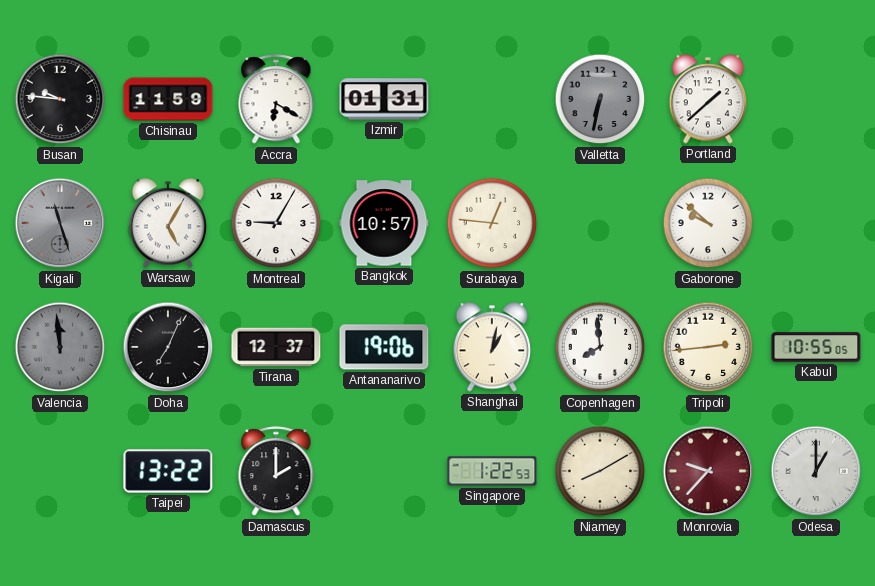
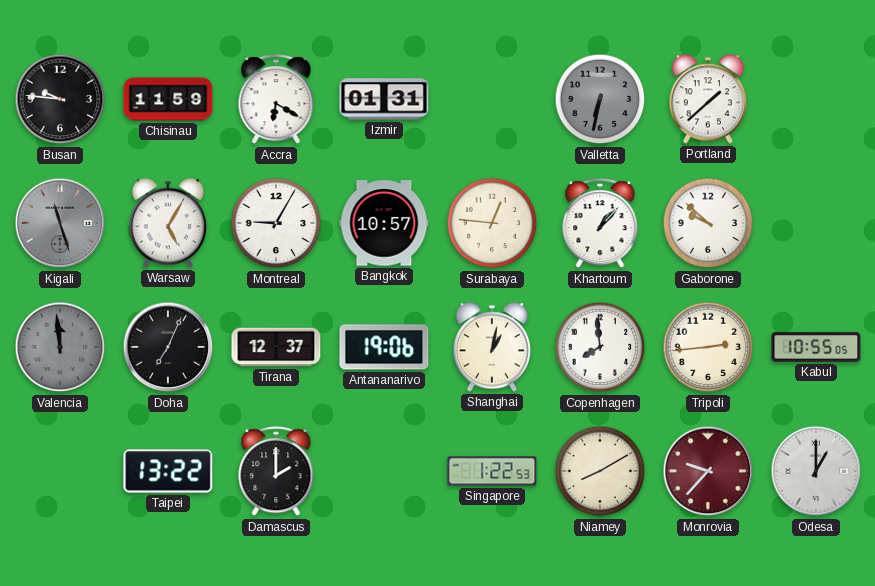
Khartoum: none -> 1:07 (600, 224)
